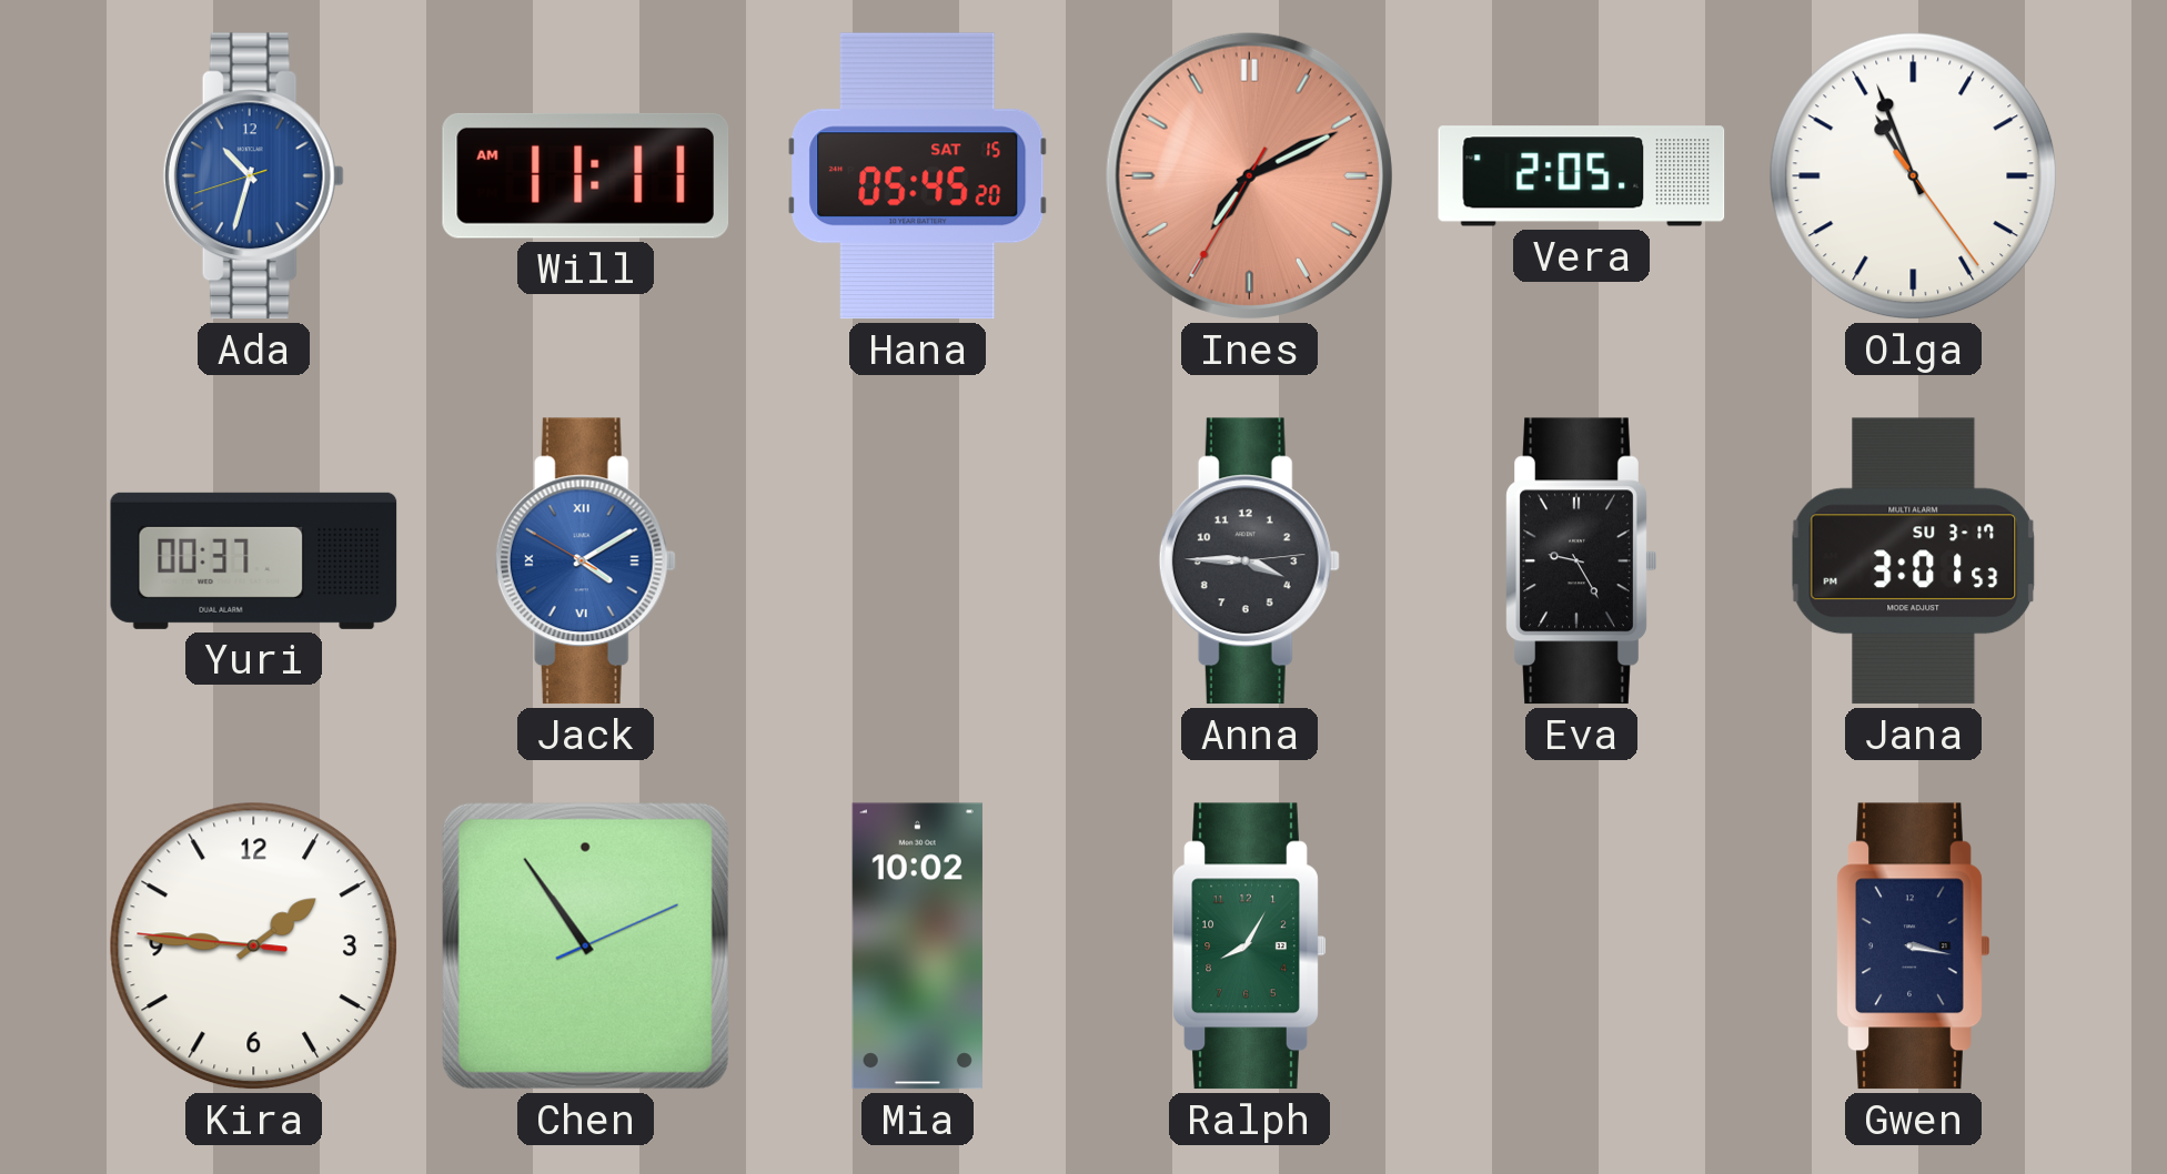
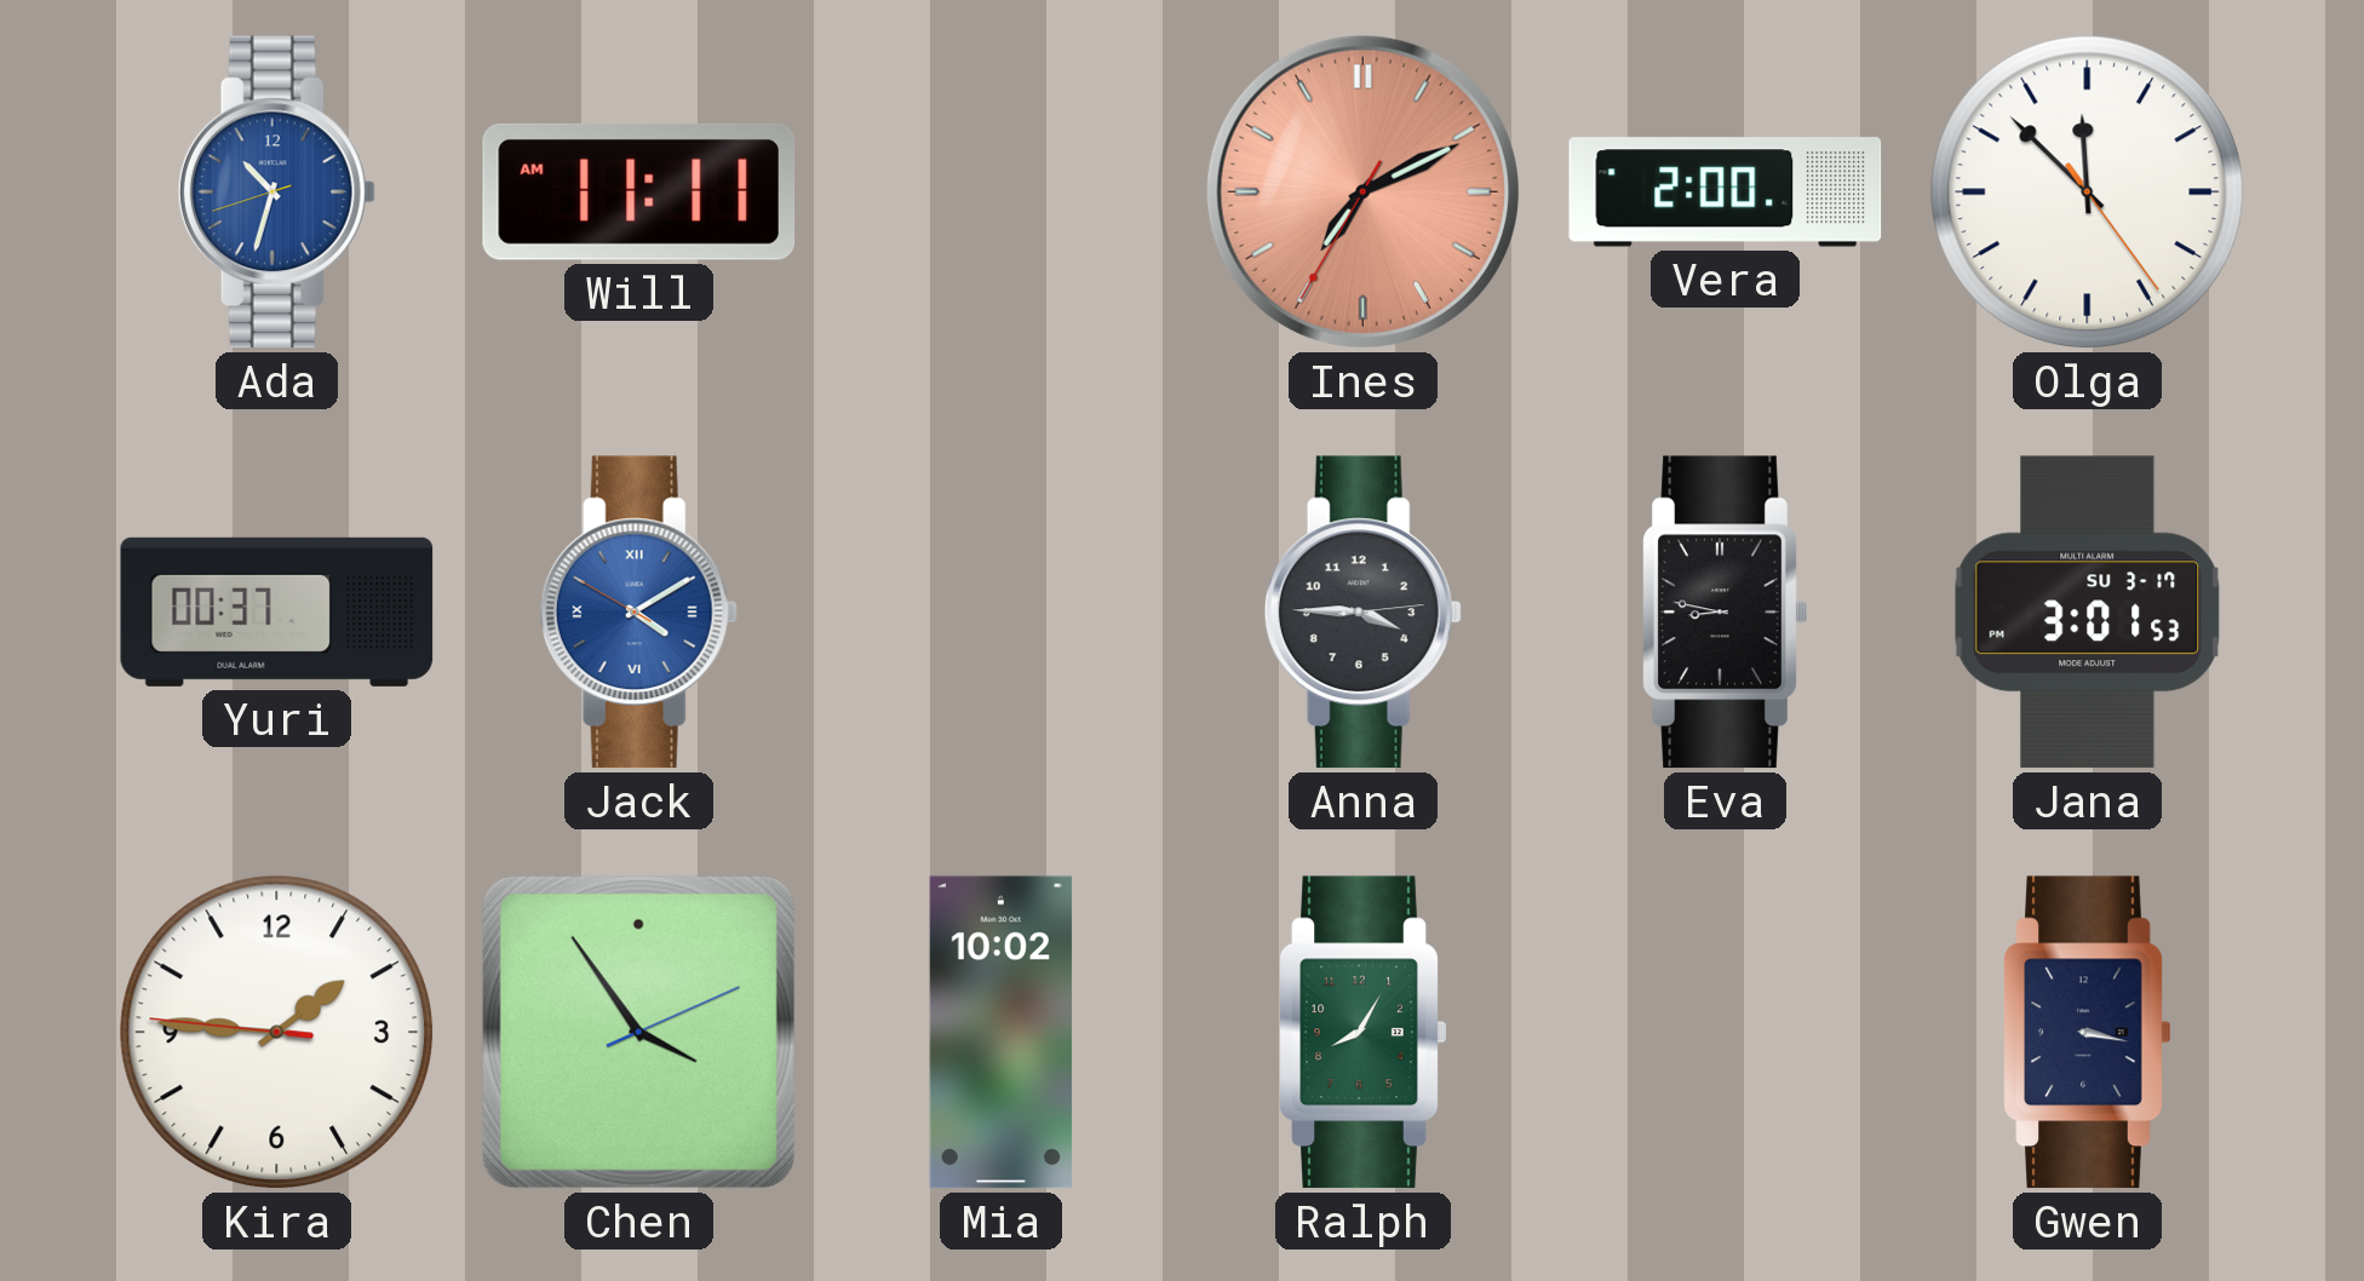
Hana: 05:45 -> none (918, 176)
Vera: 2:05 -> 2:00 (1726, 193)
Olga: 10:56 -> 11:52 (2088, 193)
Eva: 9:25 -> 8:47 (1726, 613)
Chen: 10:54 -> 3:54 (638, 1032)
